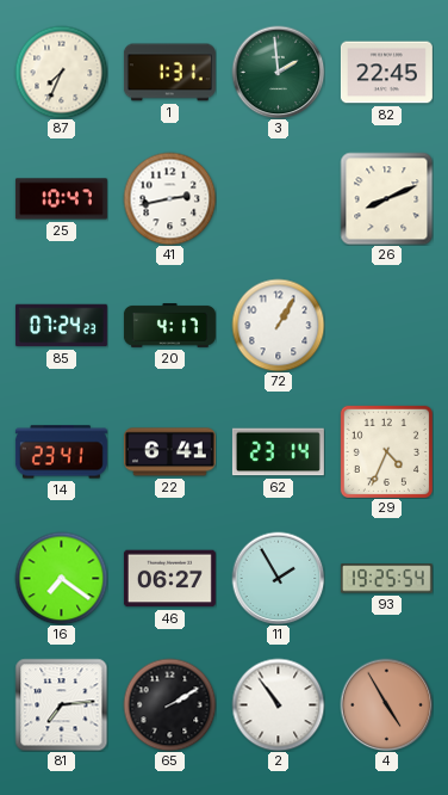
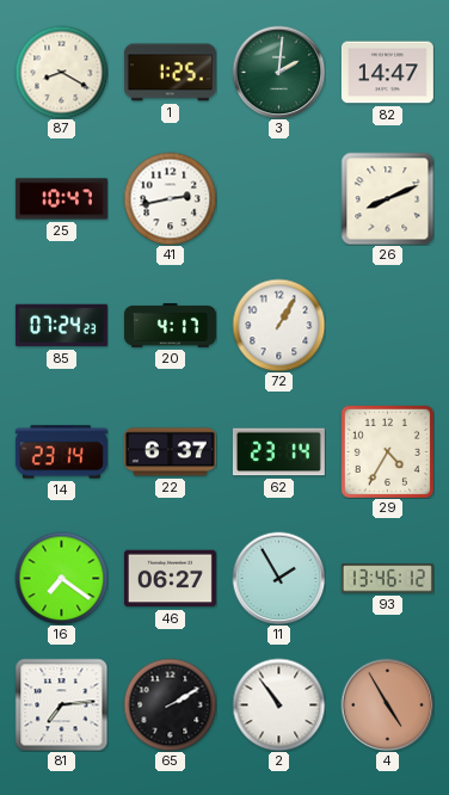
87: 7:34 -> 8:20 (61, 72)
1: 1:31 -> 1:25 (170, 73)
3: 1:59 -> 2:01 (278, 72)
82: 22:45 -> 14:47 (387, 73)
14: 23:41 -> 23:14 (61, 452)
22: 6:41 -> 6:37 (170, 452)
29: 4:34 -> 4:35 (387, 451)
93: 19:25 -> 13:46 (387, 579)
